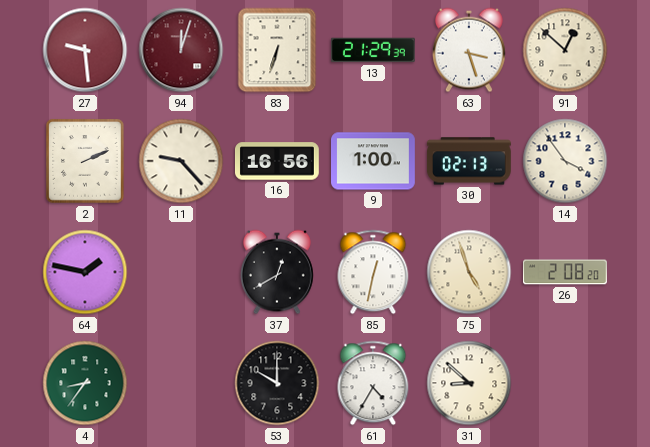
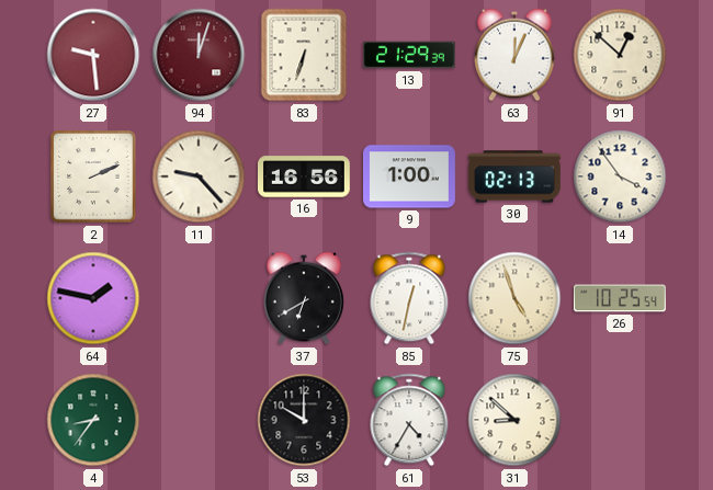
63: 3:27 -> 12:04 (514, 55)
37: 12:40 -> 6:40 (304, 298)
26: 2:08 -> 10:25 (621, 298)
